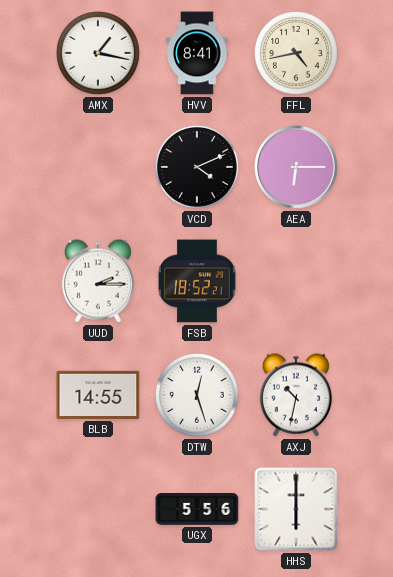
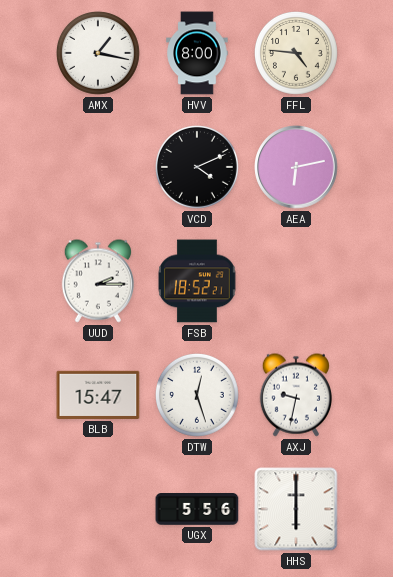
HVV: 8:41 -> 8:00 (197, 53)
FFL: 4:43 -> 4:46 (297, 54)
AEA: 6:15 -> 6:13 (296, 167)
BLB: 14:55 -> 15:47 (98, 395)
AXJ: 10:32 -> 9:32 (295, 395)
